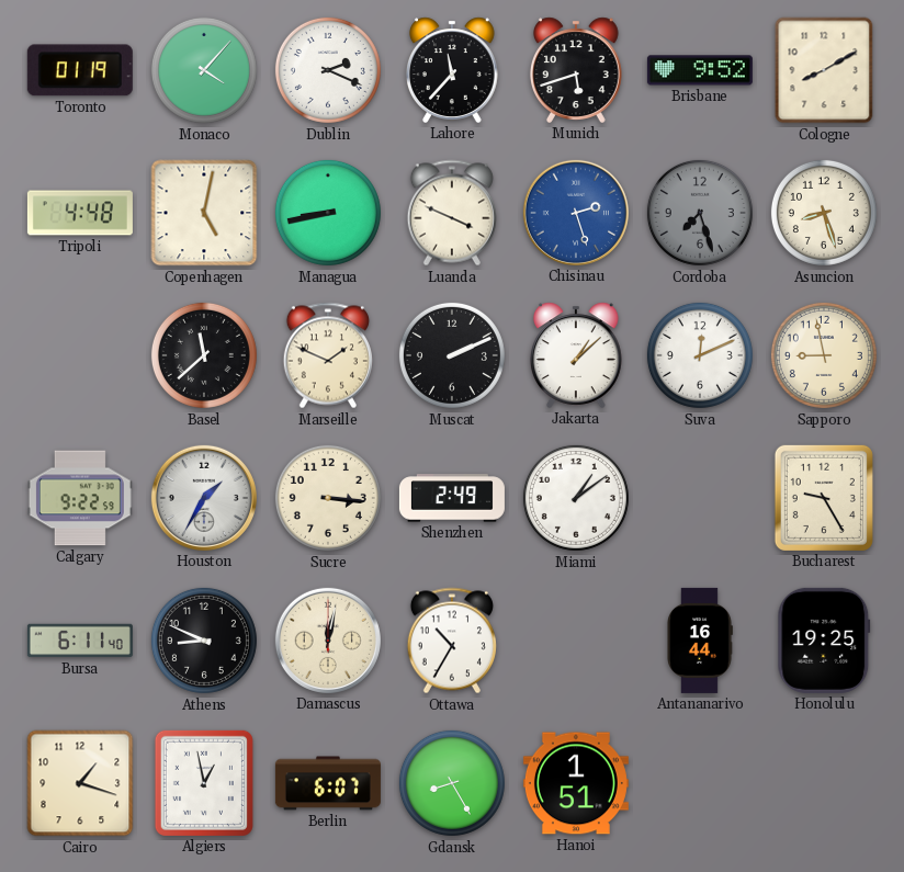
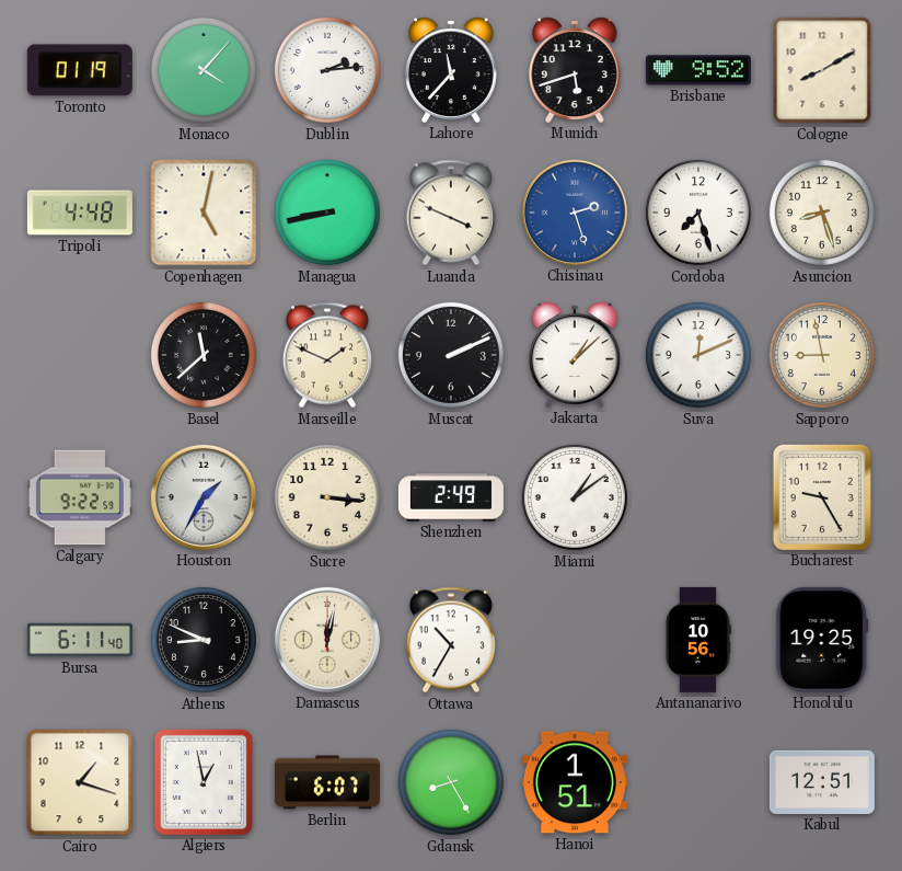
Dublin: 2:19 -> 2:14 (327, 70)
Cordoba dial: grey -> white (698, 213)
Antananarivo: 16:44 -> 10:56 (698, 640)
Kabul: none -> 12:51 (822, 782)
